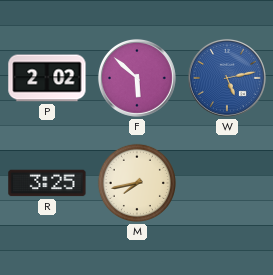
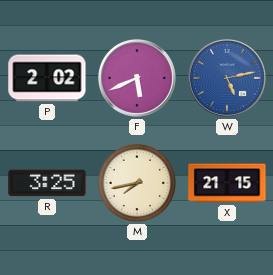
F: 5:52 -> 5:41 (137, 78)
X: none -> 21:15 (227, 183)
